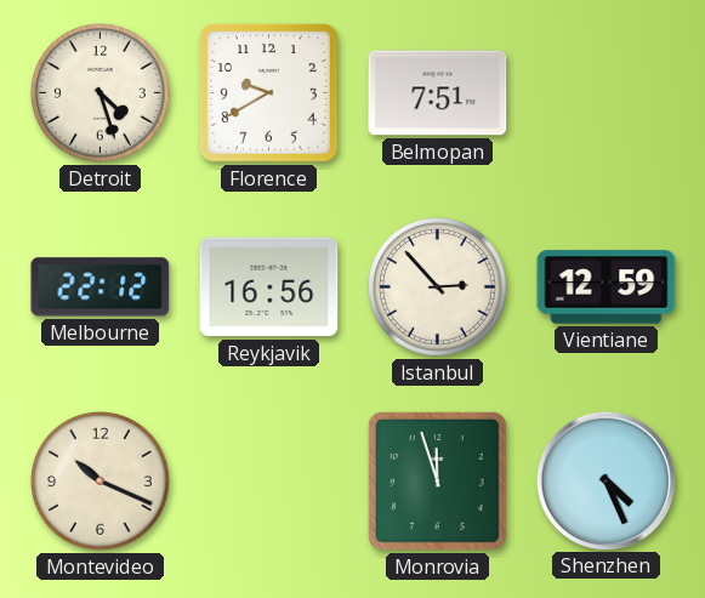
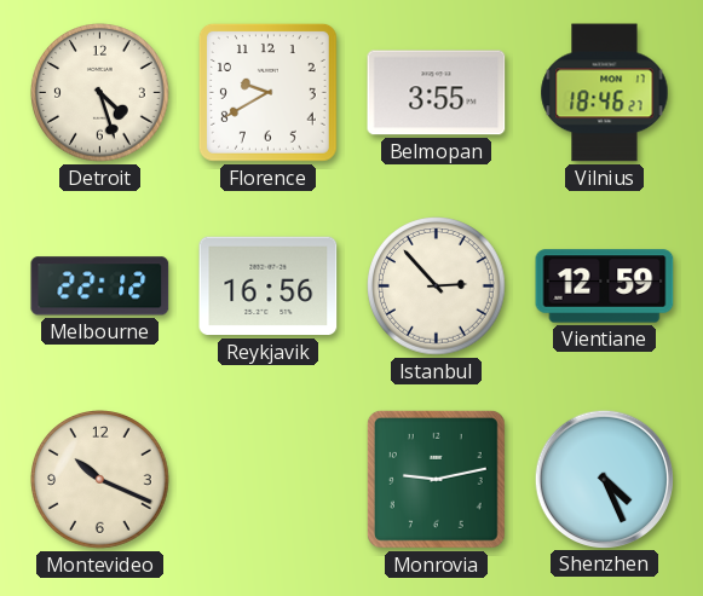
Belmopan: 7:51 -> 3:55 (437, 93)
Vilnius: none -> 18:46 (605, 93)
Monrovia: 11:57 -> 9:13 (436, 479)
